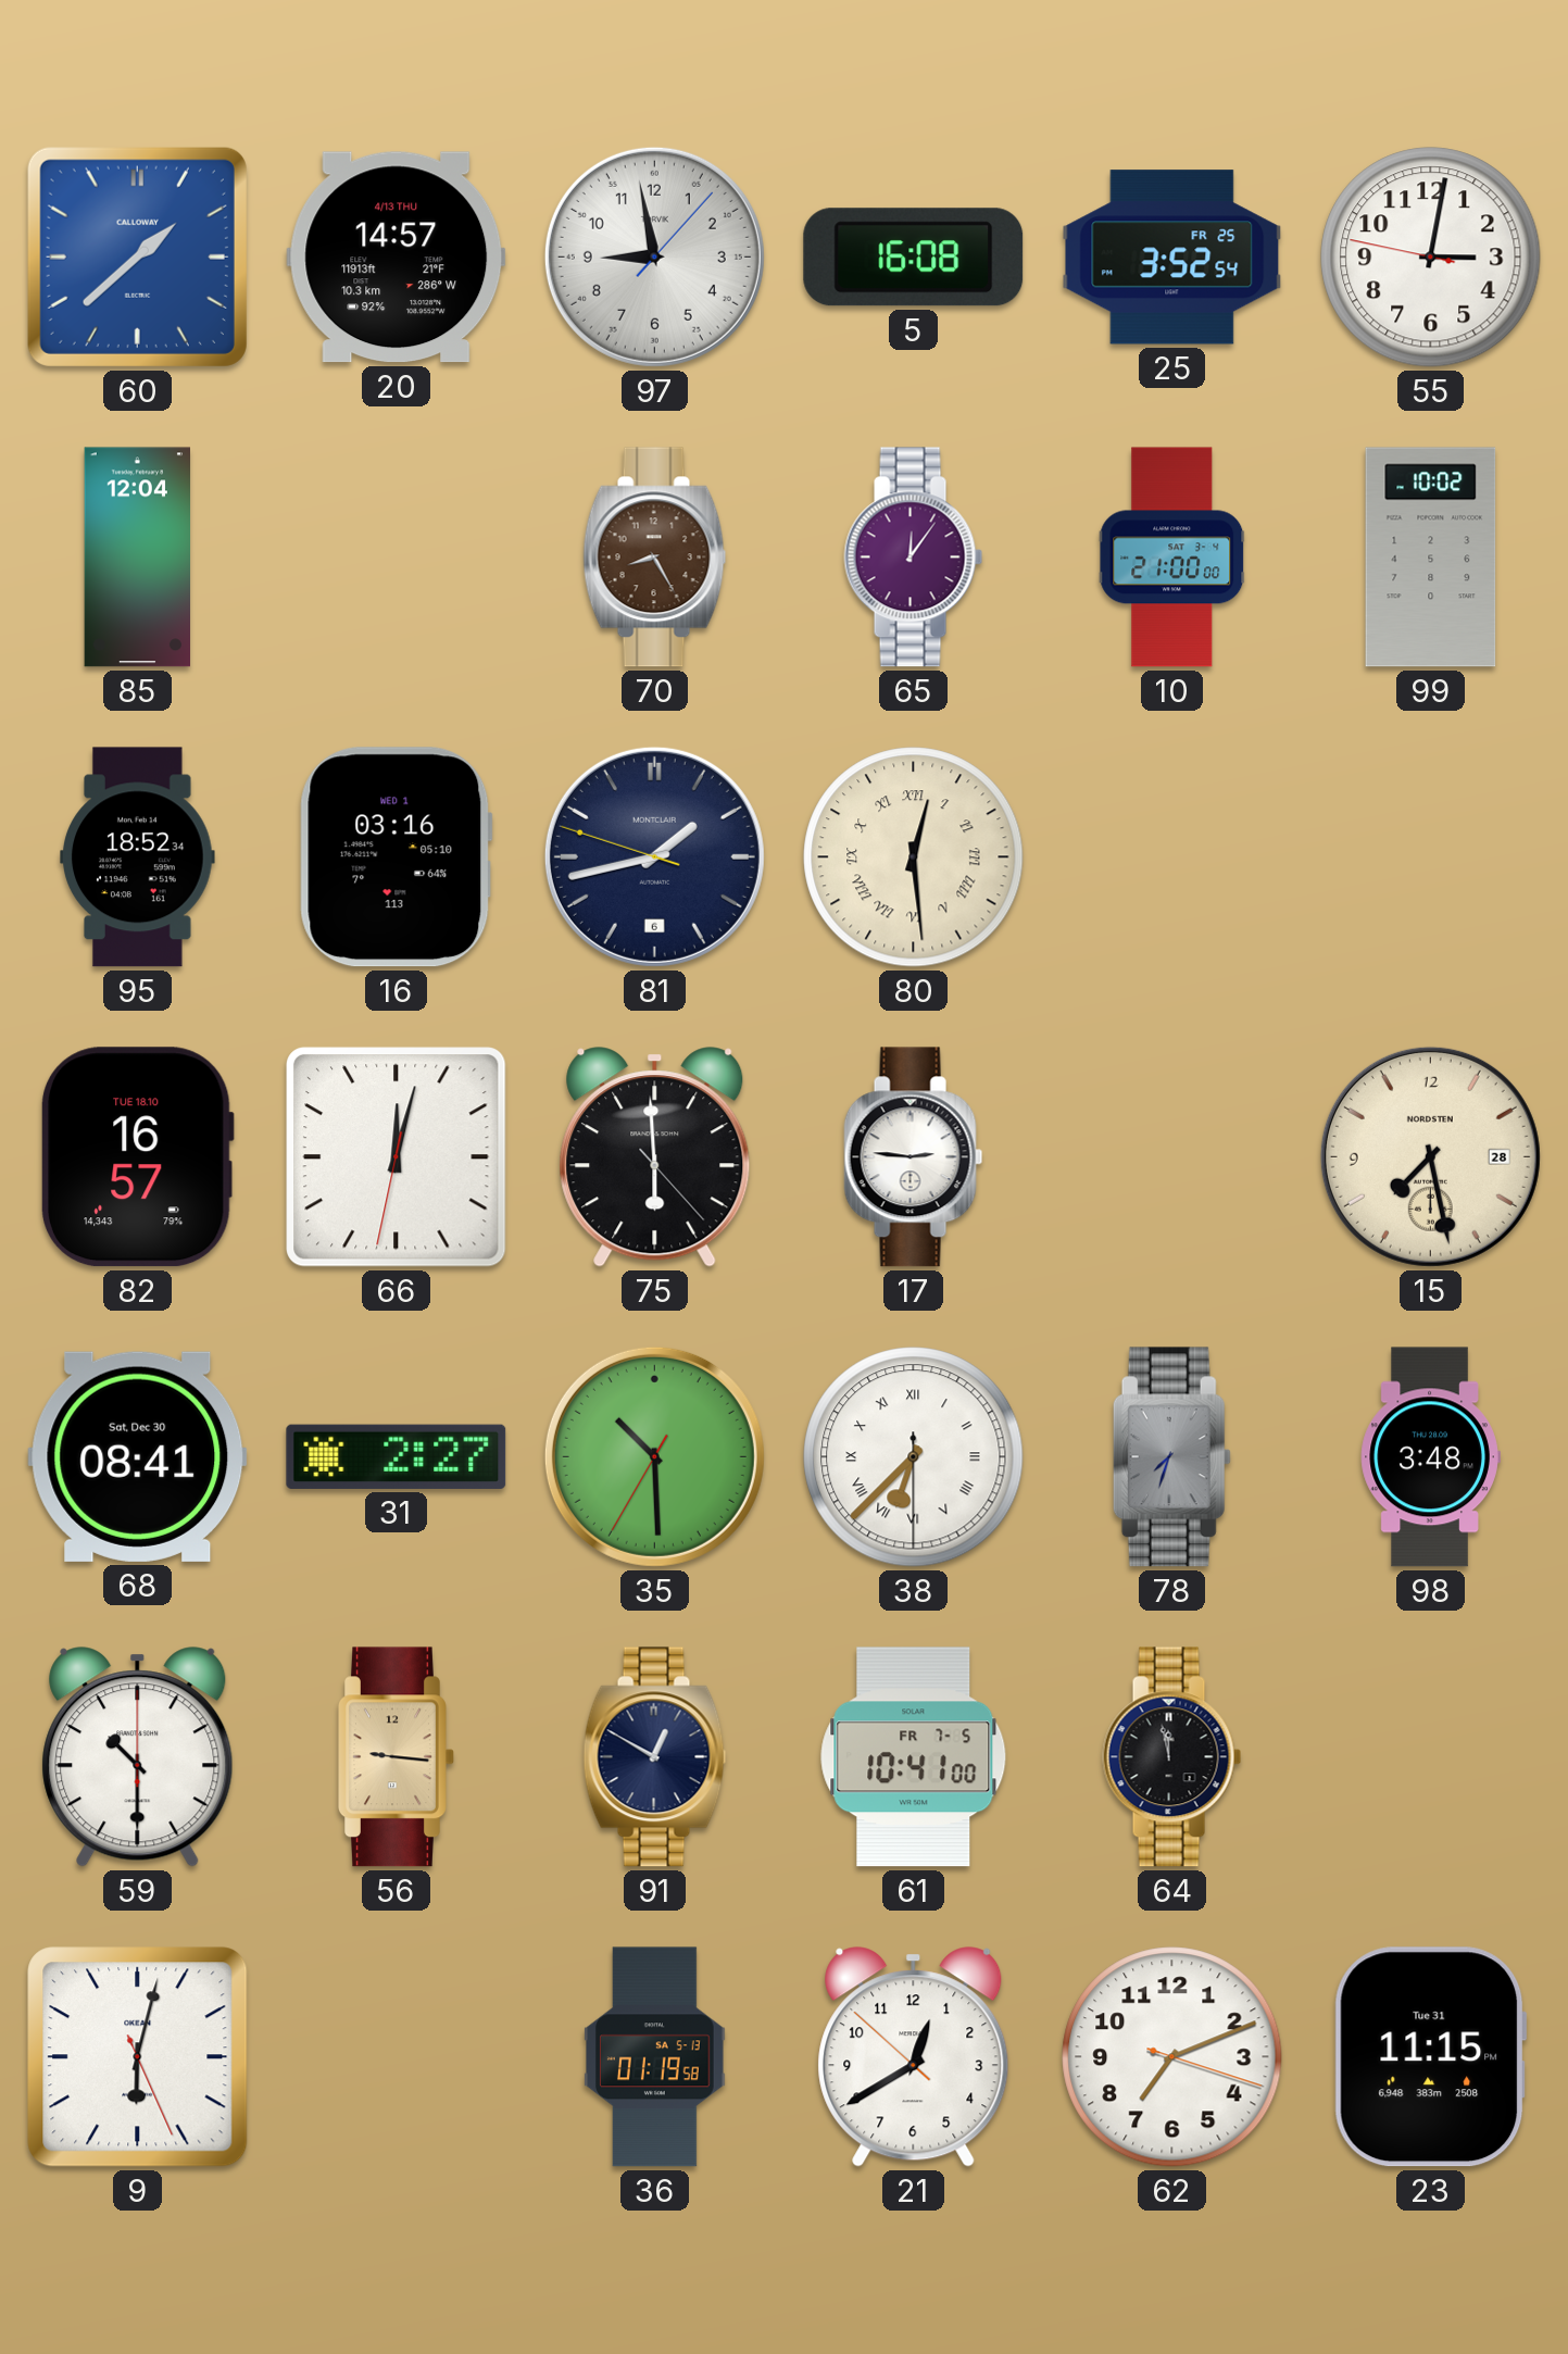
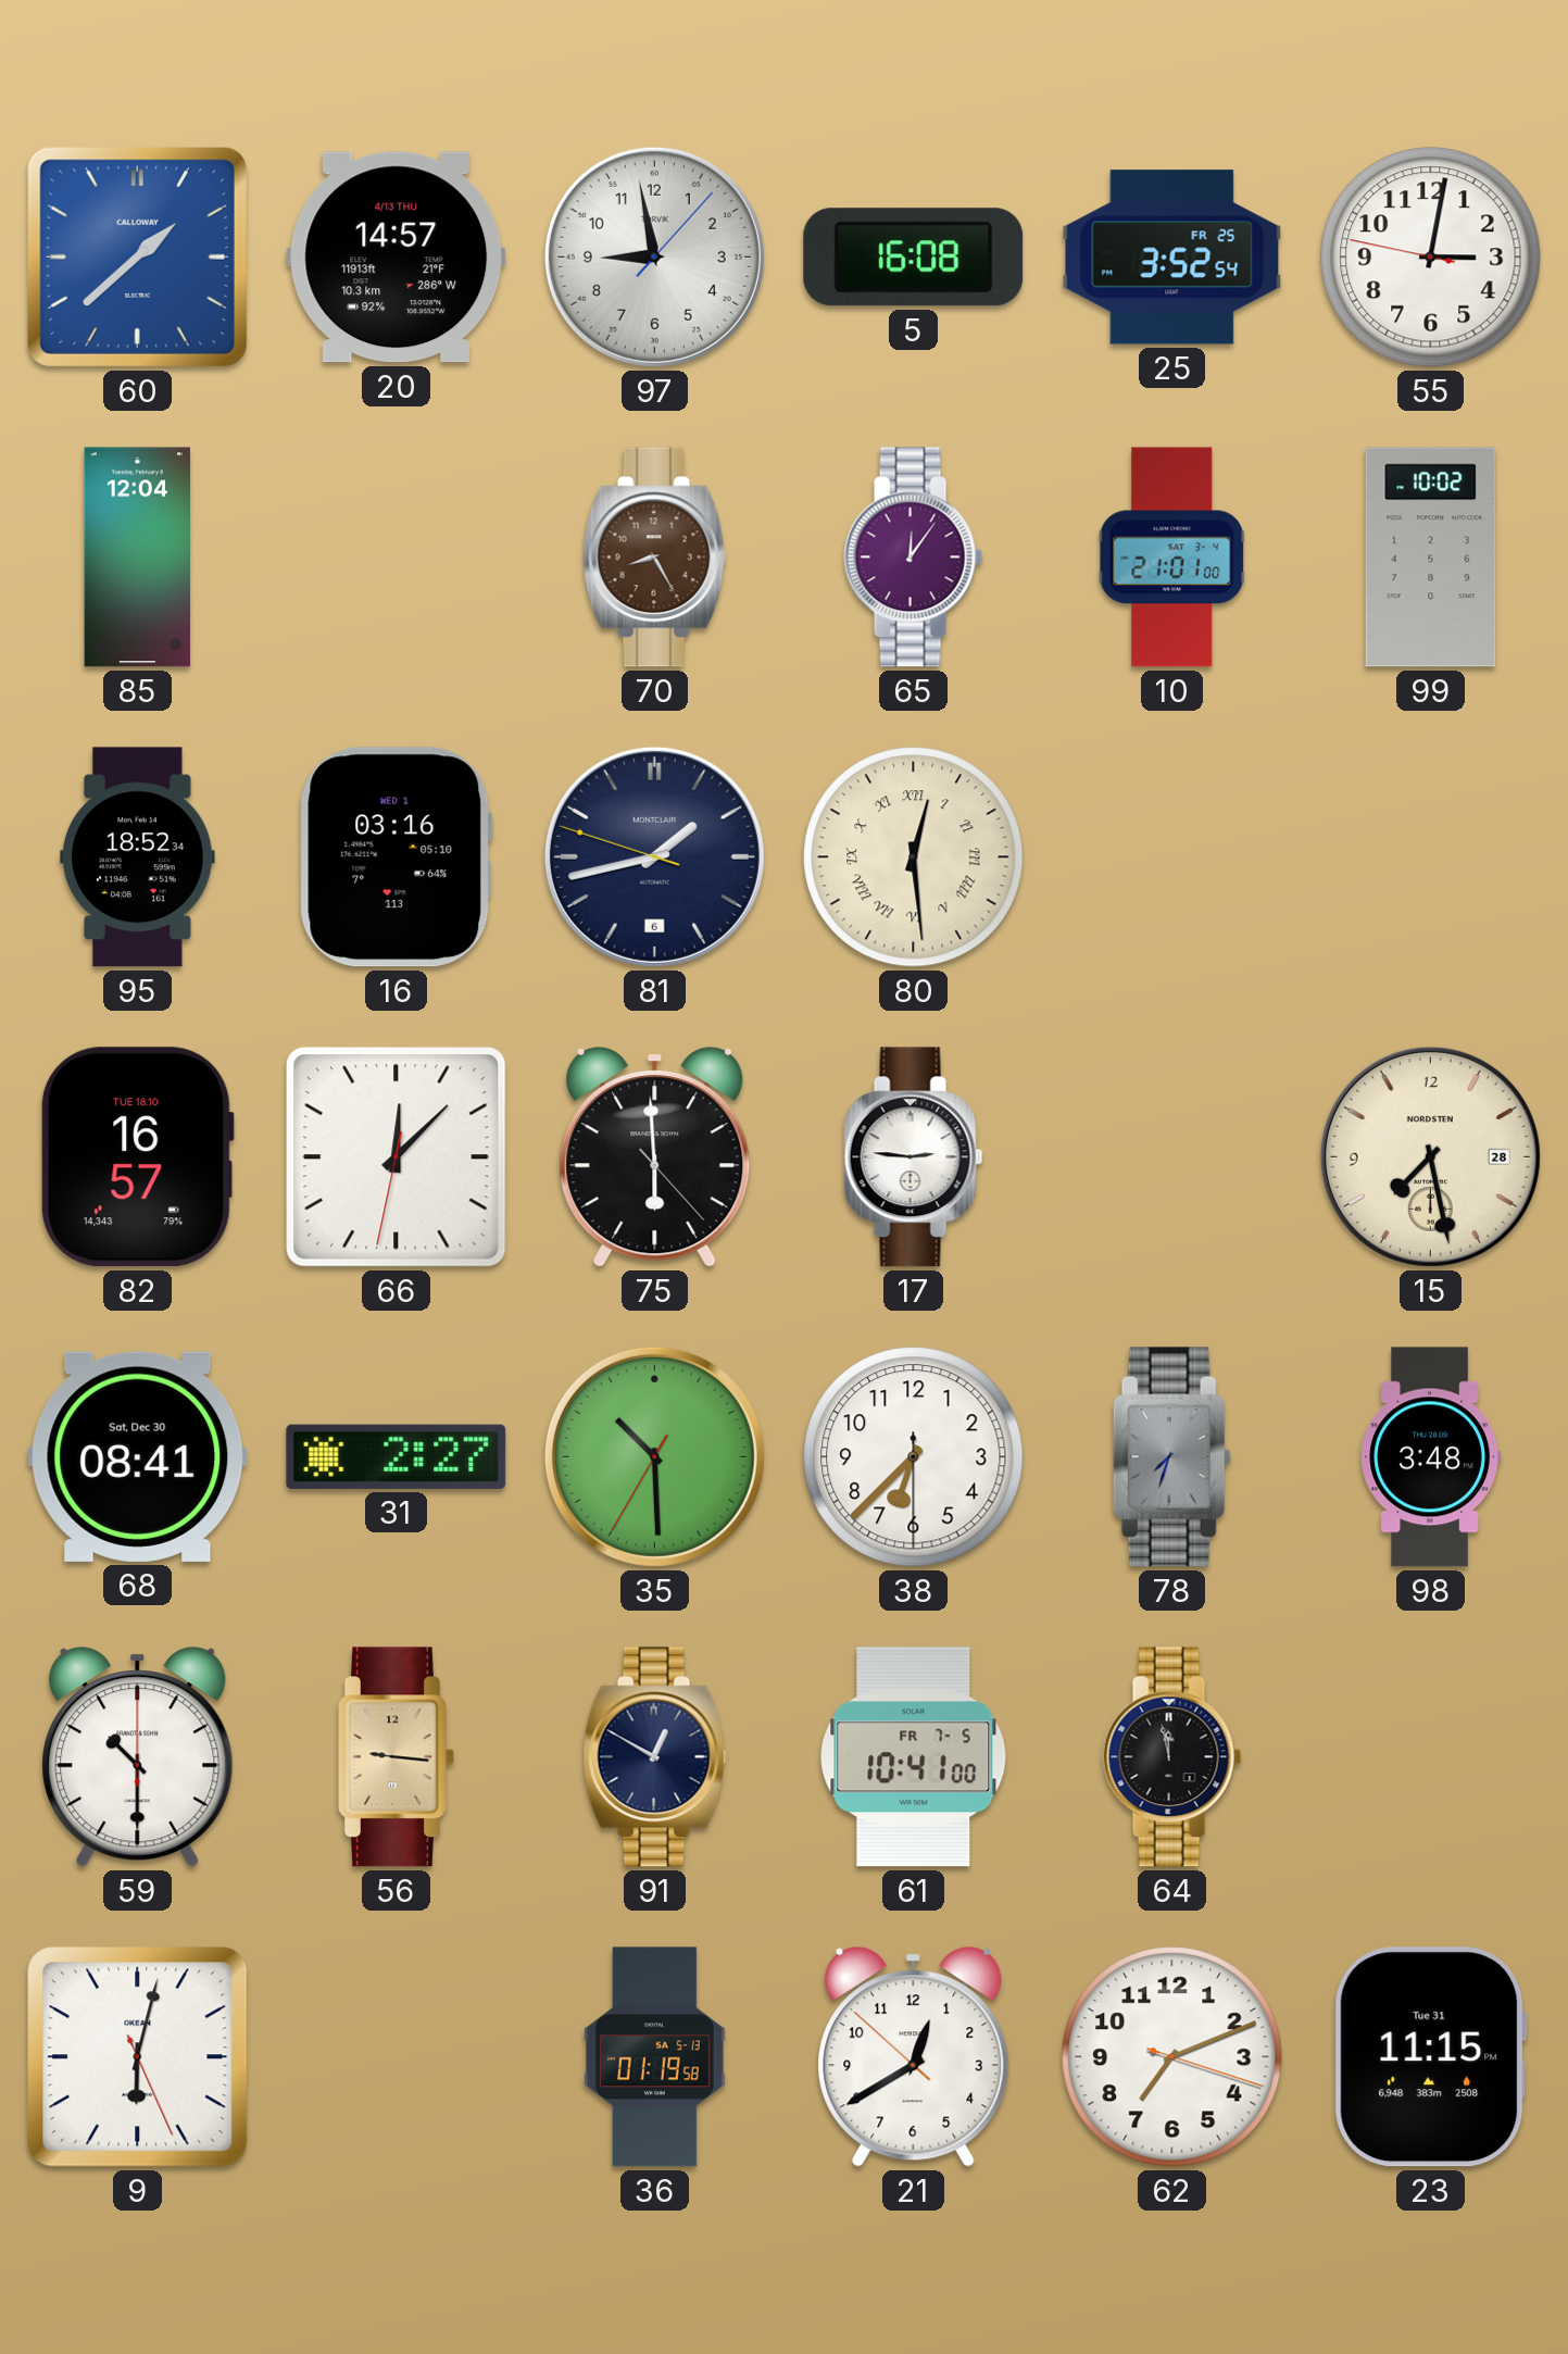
10: 21:00 -> 21:01 (1172, 558)
66: 12:02 -> 12:07 (397, 1157)
38 numerals: Roman -> Arabic (914, 1457)
